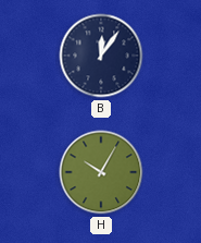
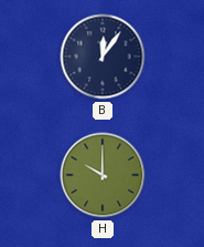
H: 10:05 -> 10:00 (103, 175)
